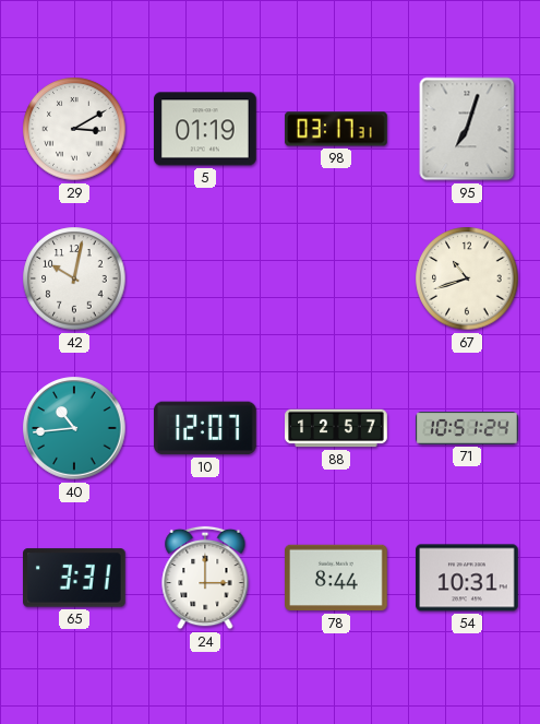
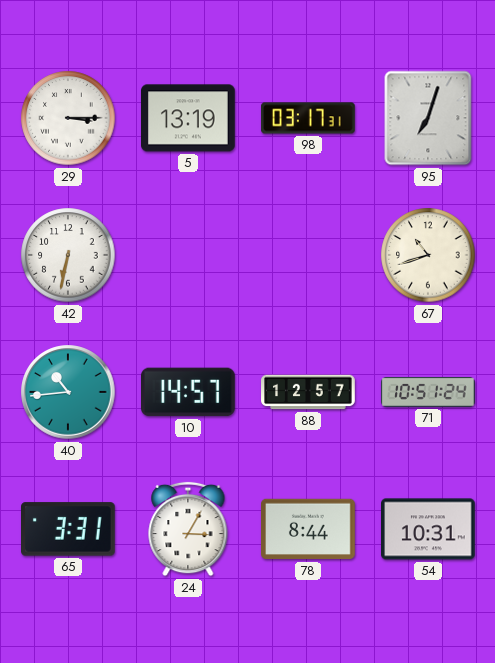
29: 3:10 -> 3:15 (68, 118)
5: 01:19 -> 13:19 (189, 118)
42: 10:02 -> 6:32 (68, 255)
10: 12:07 -> 14:57 (189, 392)
24: 3:00 -> 3:05 (188, 529)
